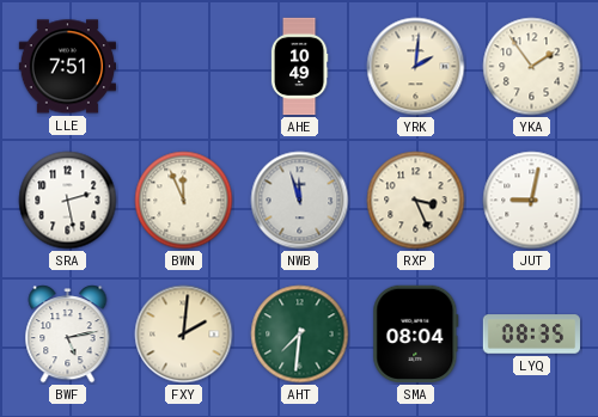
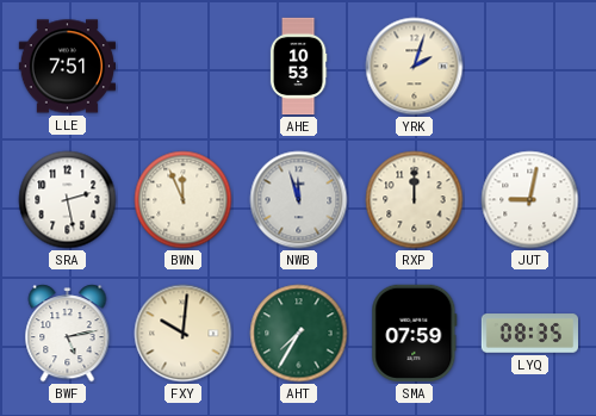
AHE: 10:49 -> 10:53 (298, 67)
YRK: 2:01 -> 2:03 (415, 67)
YKA: 1:54 -> none (532, 67)
RXP: 3:26 -> 12:00 (415, 200)
FXY: 2:01 -> 10:01 (184, 334)
AHT: 7:31 -> 7:35 (299, 334)
SMA: 08:04 -> 07:59 (415, 333)
